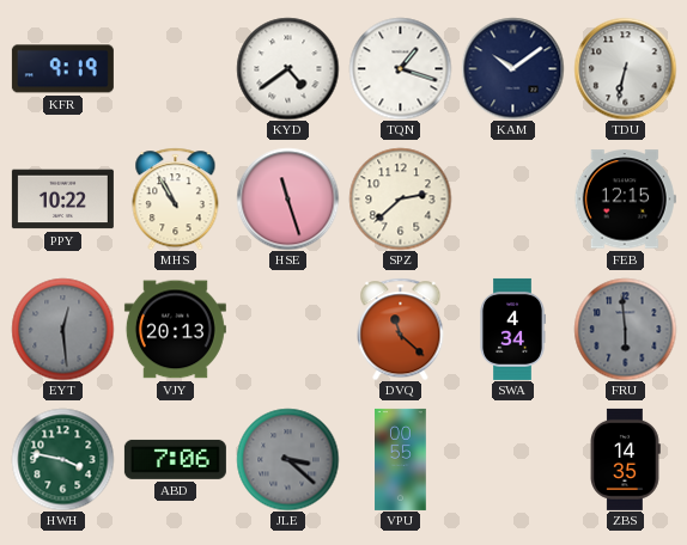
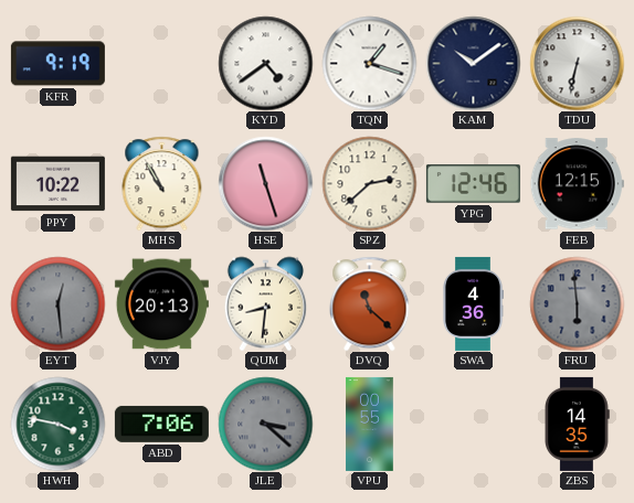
YPG: none -> 12:46 (473, 184)
QUM: none -> 8:31 (265, 303)
SWA: 4:34 -> 4:36 (474, 303)
